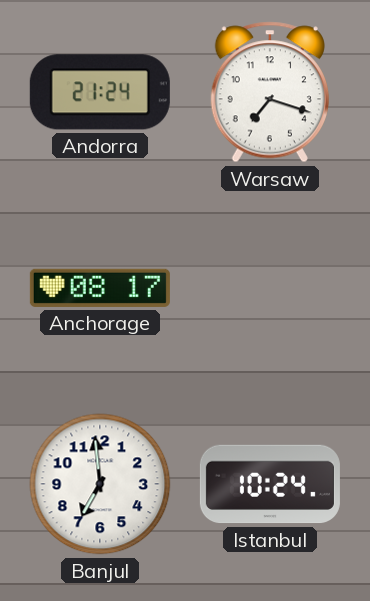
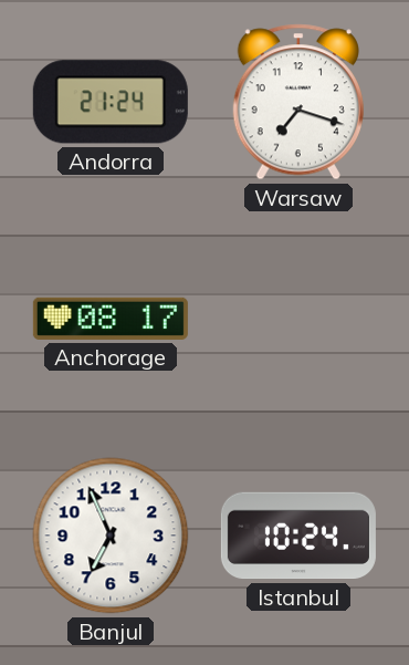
Banjul: 6:59 -> 6:56 (111, 536)
